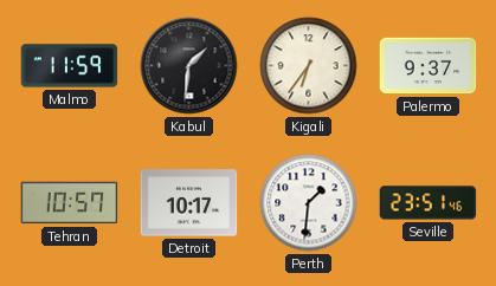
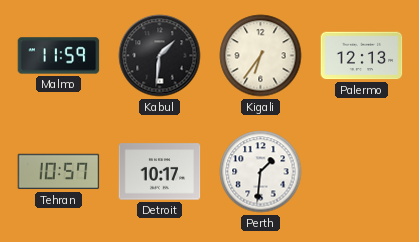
Palermo: 9:37 -> 12:13 (362, 56)
Seville: 23:51 -> none (429, 203)
